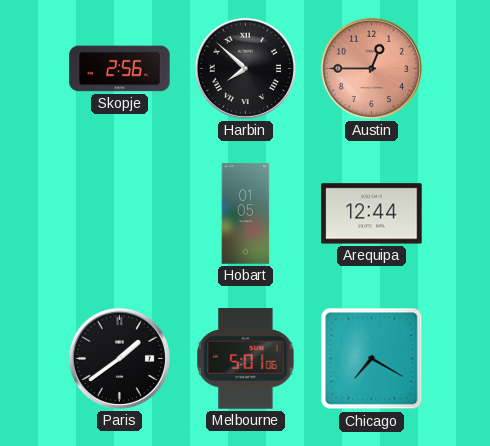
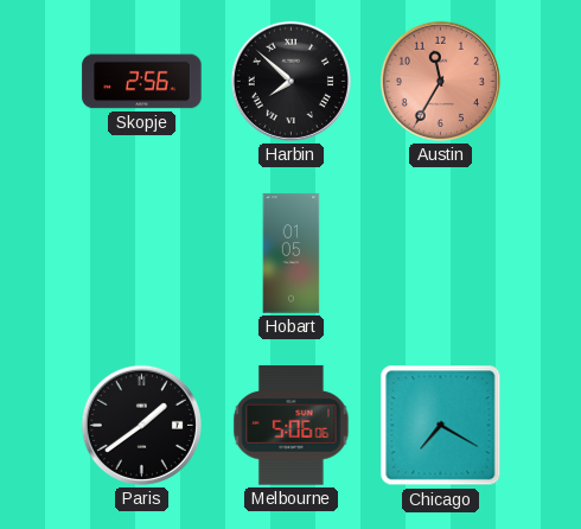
Austin: 12:45 -> 11:35 (440, 81)
Arequipa: 12:44 -> none (372, 214)
Melbourne: 5:01 -> 5:06 (292, 426)
